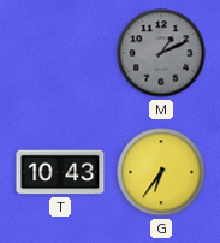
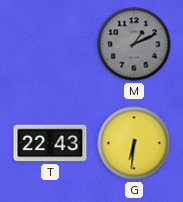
T: 10:43 -> 22:43 (50, 143)
G: 6:36 -> 6:31 (134, 143)
